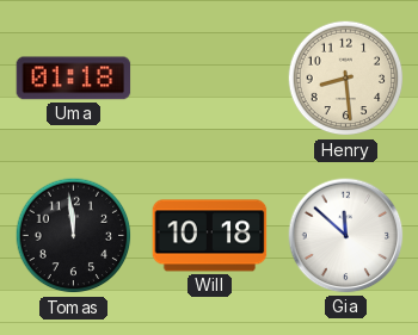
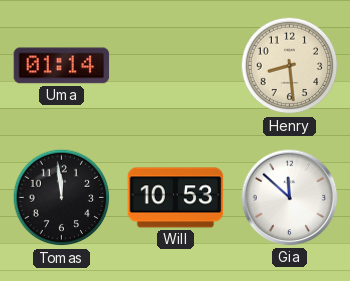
Uma: 01:18 -> 01:14 (62, 66)
Will: 10:18 -> 10:53 (176, 198)
